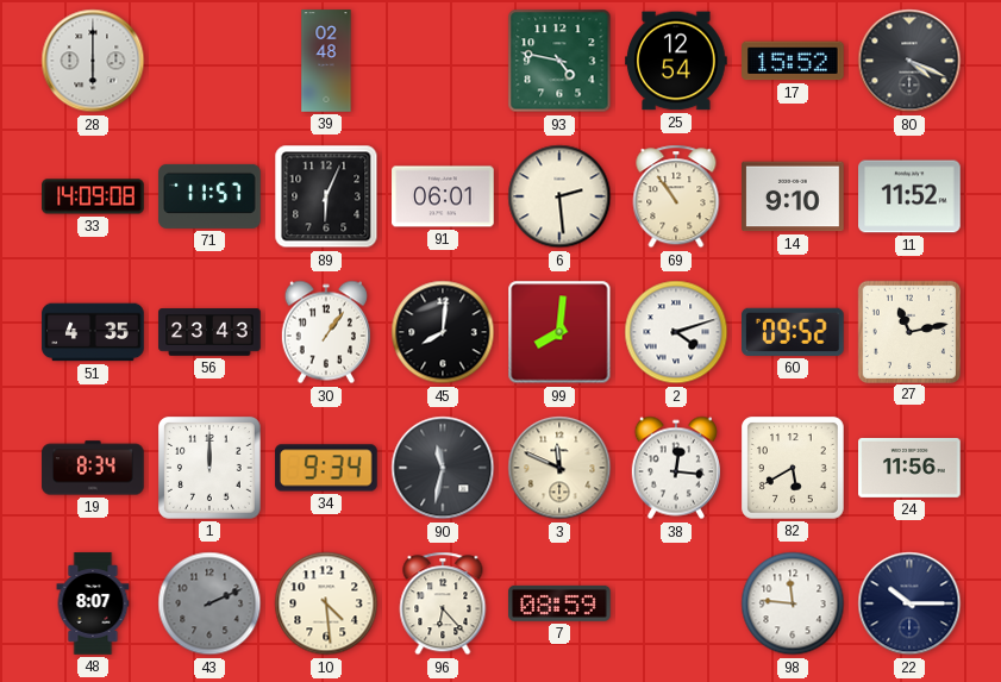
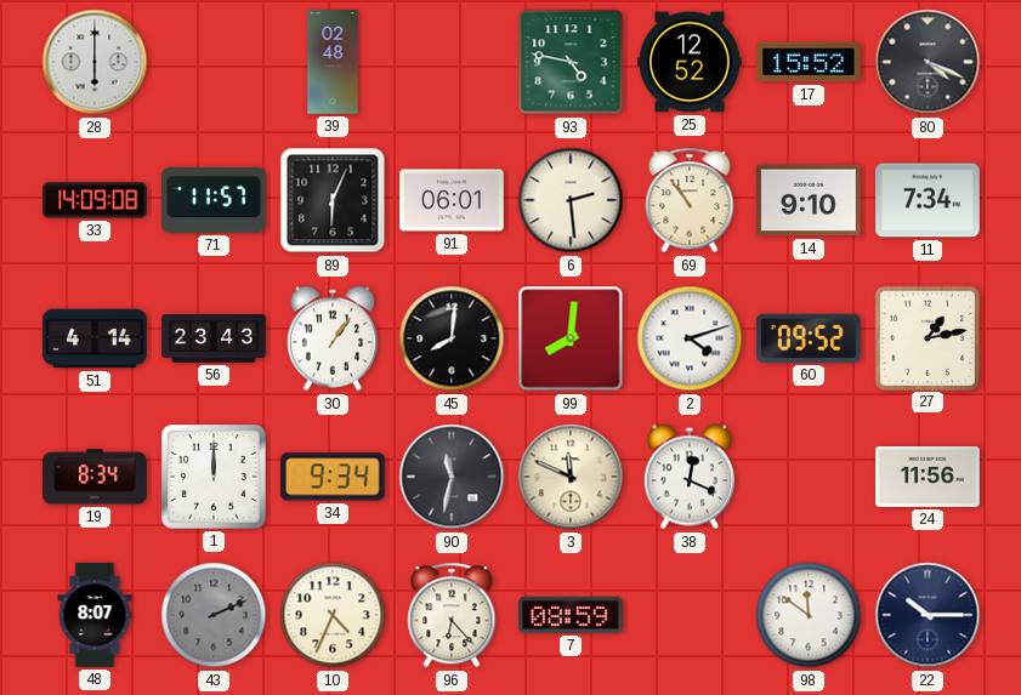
25: 12:54 -> 12:52 (690, 62)
11: 11:52 -> 7:34 (928, 200)
51: 4:35 -> 4:14 (95, 338)
27: 11:13 -> 1:13 (926, 337)
38: 12:16 -> 12:19 (690, 477)
82: 5:40 -> none (794, 469)
10: 4:29 -> 4:34 (333, 615)
98: 11:46 -> 11:51 (809, 615)
